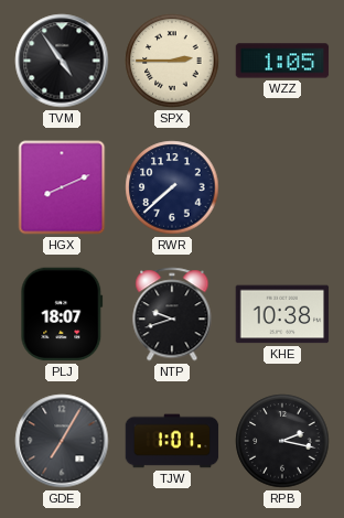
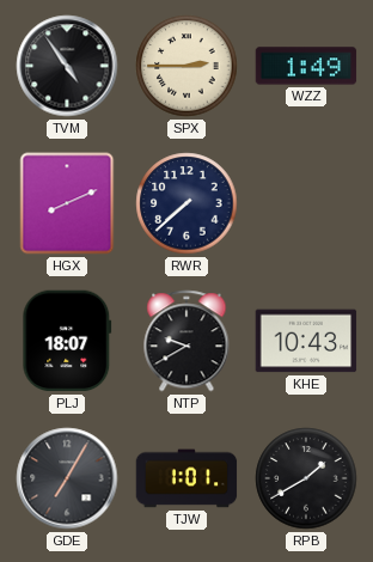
WZZ: 1:05 -> 1:49 (306, 66)
NTP: 9:42 -> 9:40 (186, 341)
KHE: 10:38 -> 10:43 (306, 341)
RPB: 2:17 -> 1:40 (306, 478)
